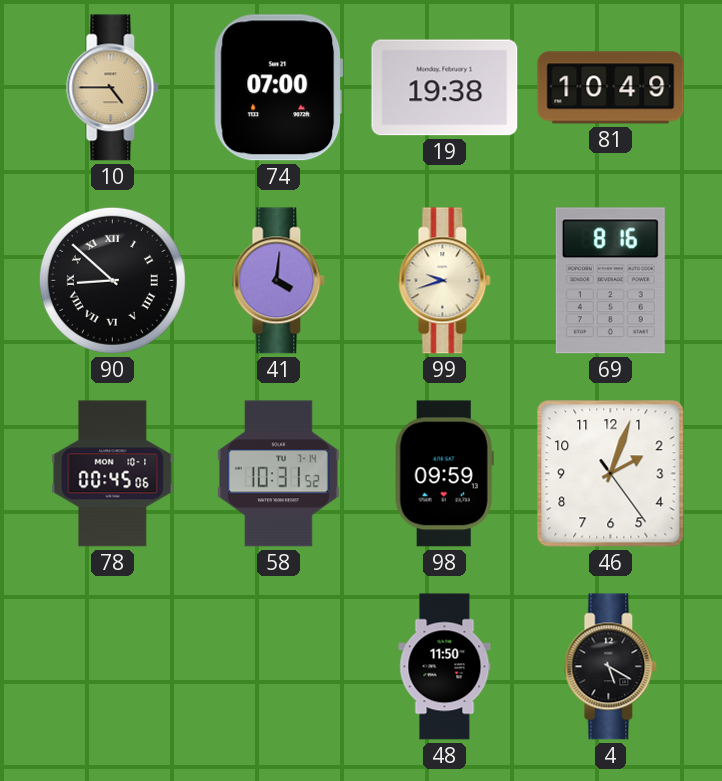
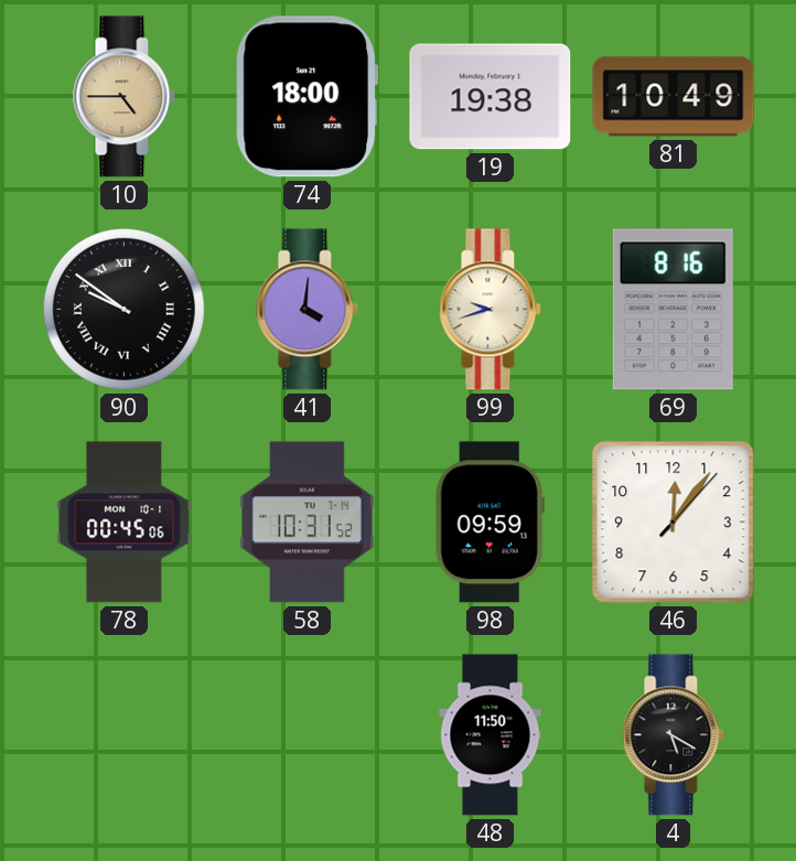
74: 07:00 -> 18:00 (308, 97)
90: 8:52 -> 9:51 (123, 309)
46: 2:03 -> 12:06 (674, 523)
